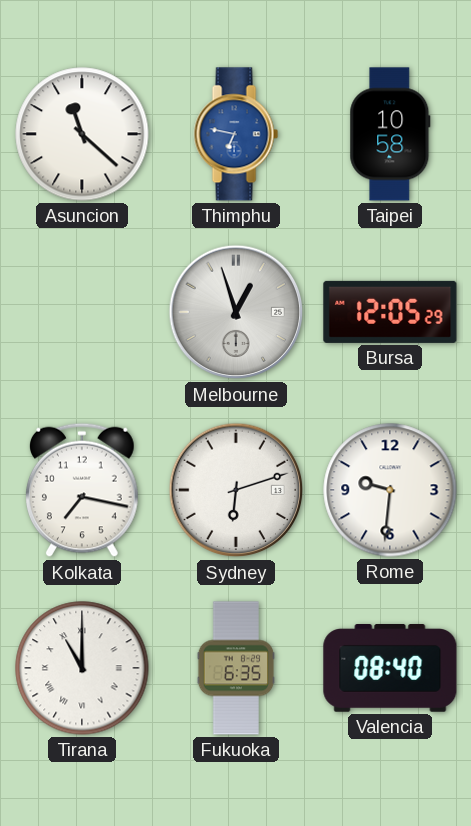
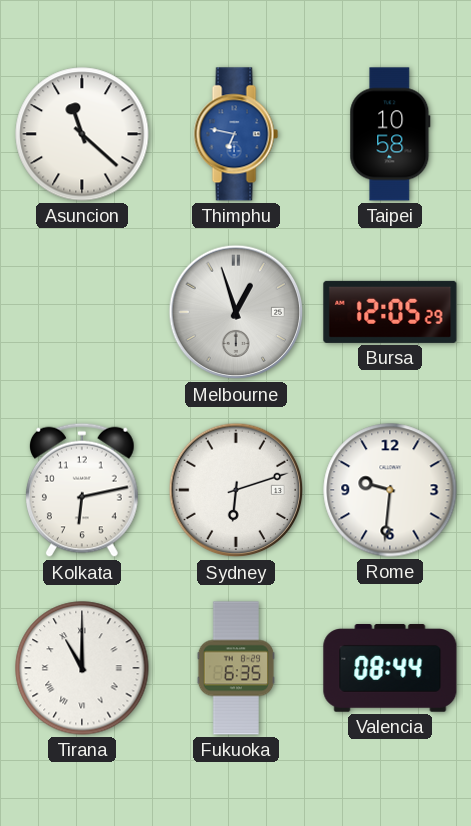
Kolkata: 7:17 -> 6:13 (83, 490)
Valencia: 08:40 -> 08:44 (390, 668)
